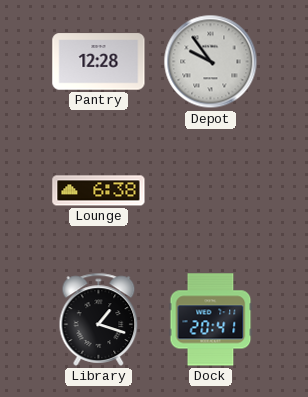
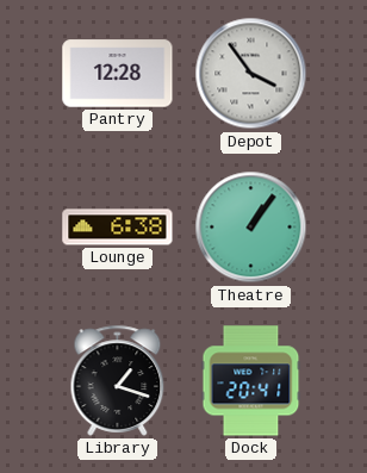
Depot: 9:54 -> 3:54 (251, 74)
Theatre: none -> 1:06 (251, 228)
